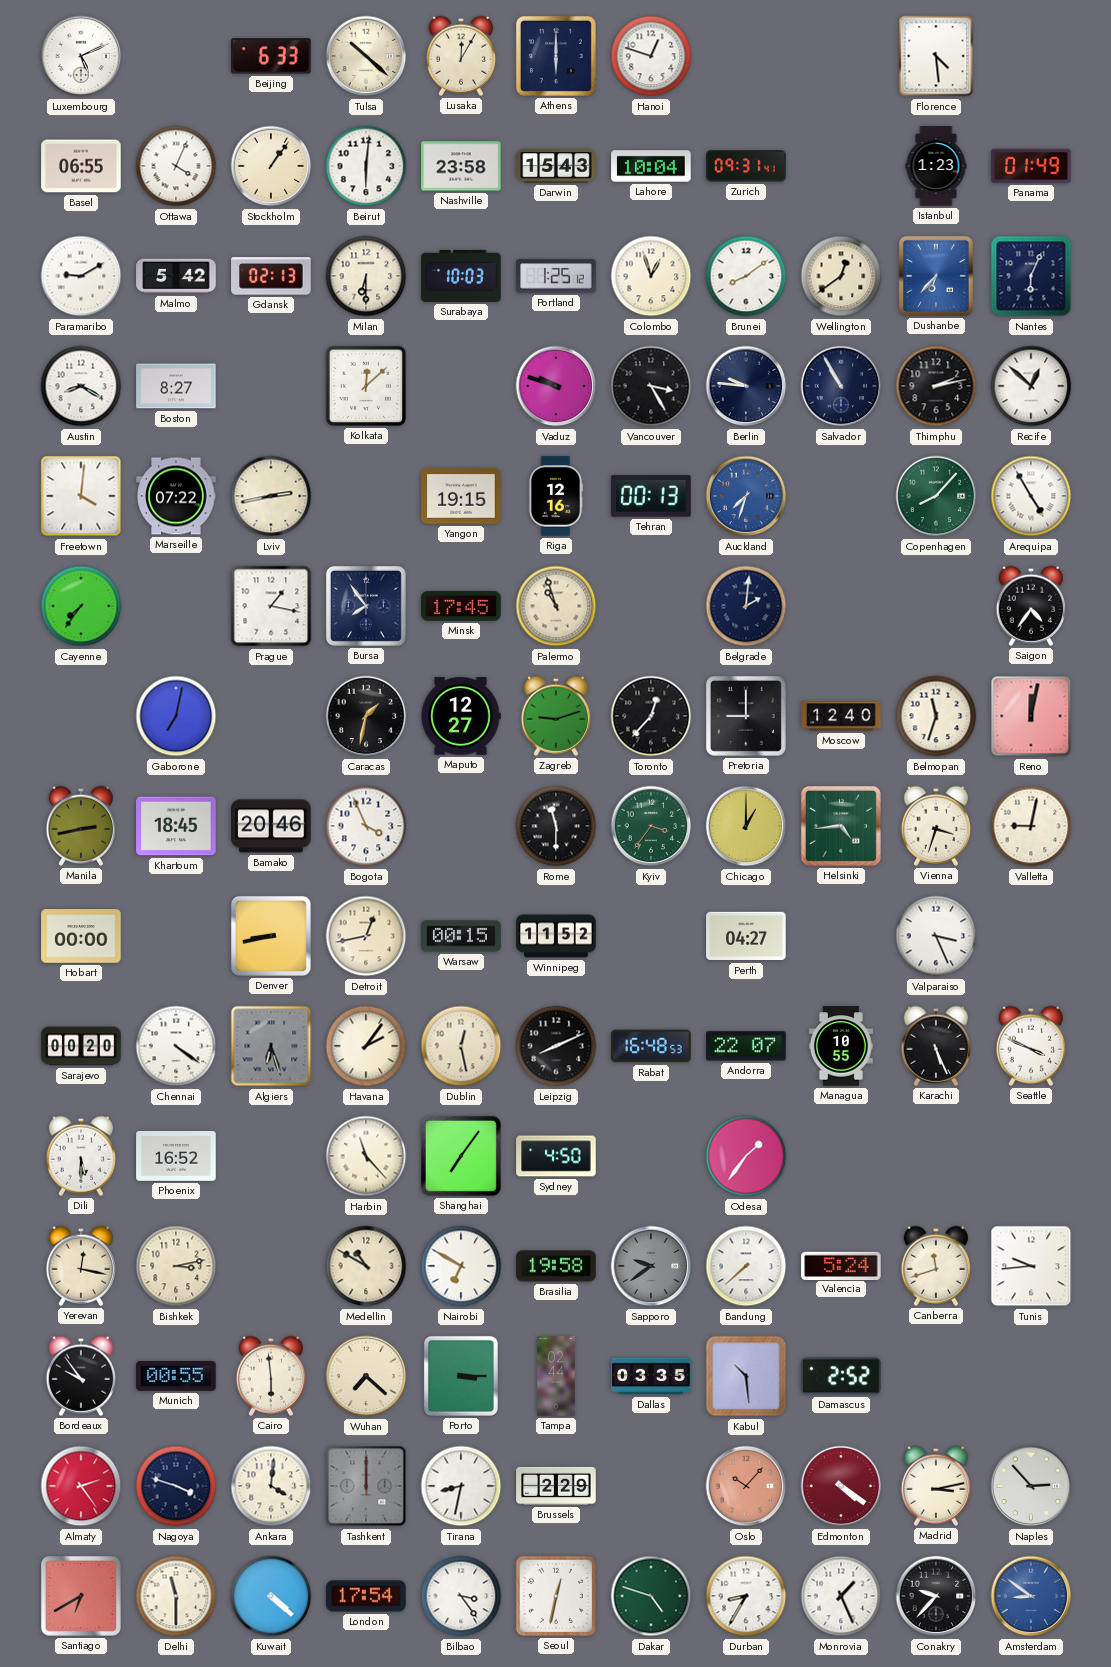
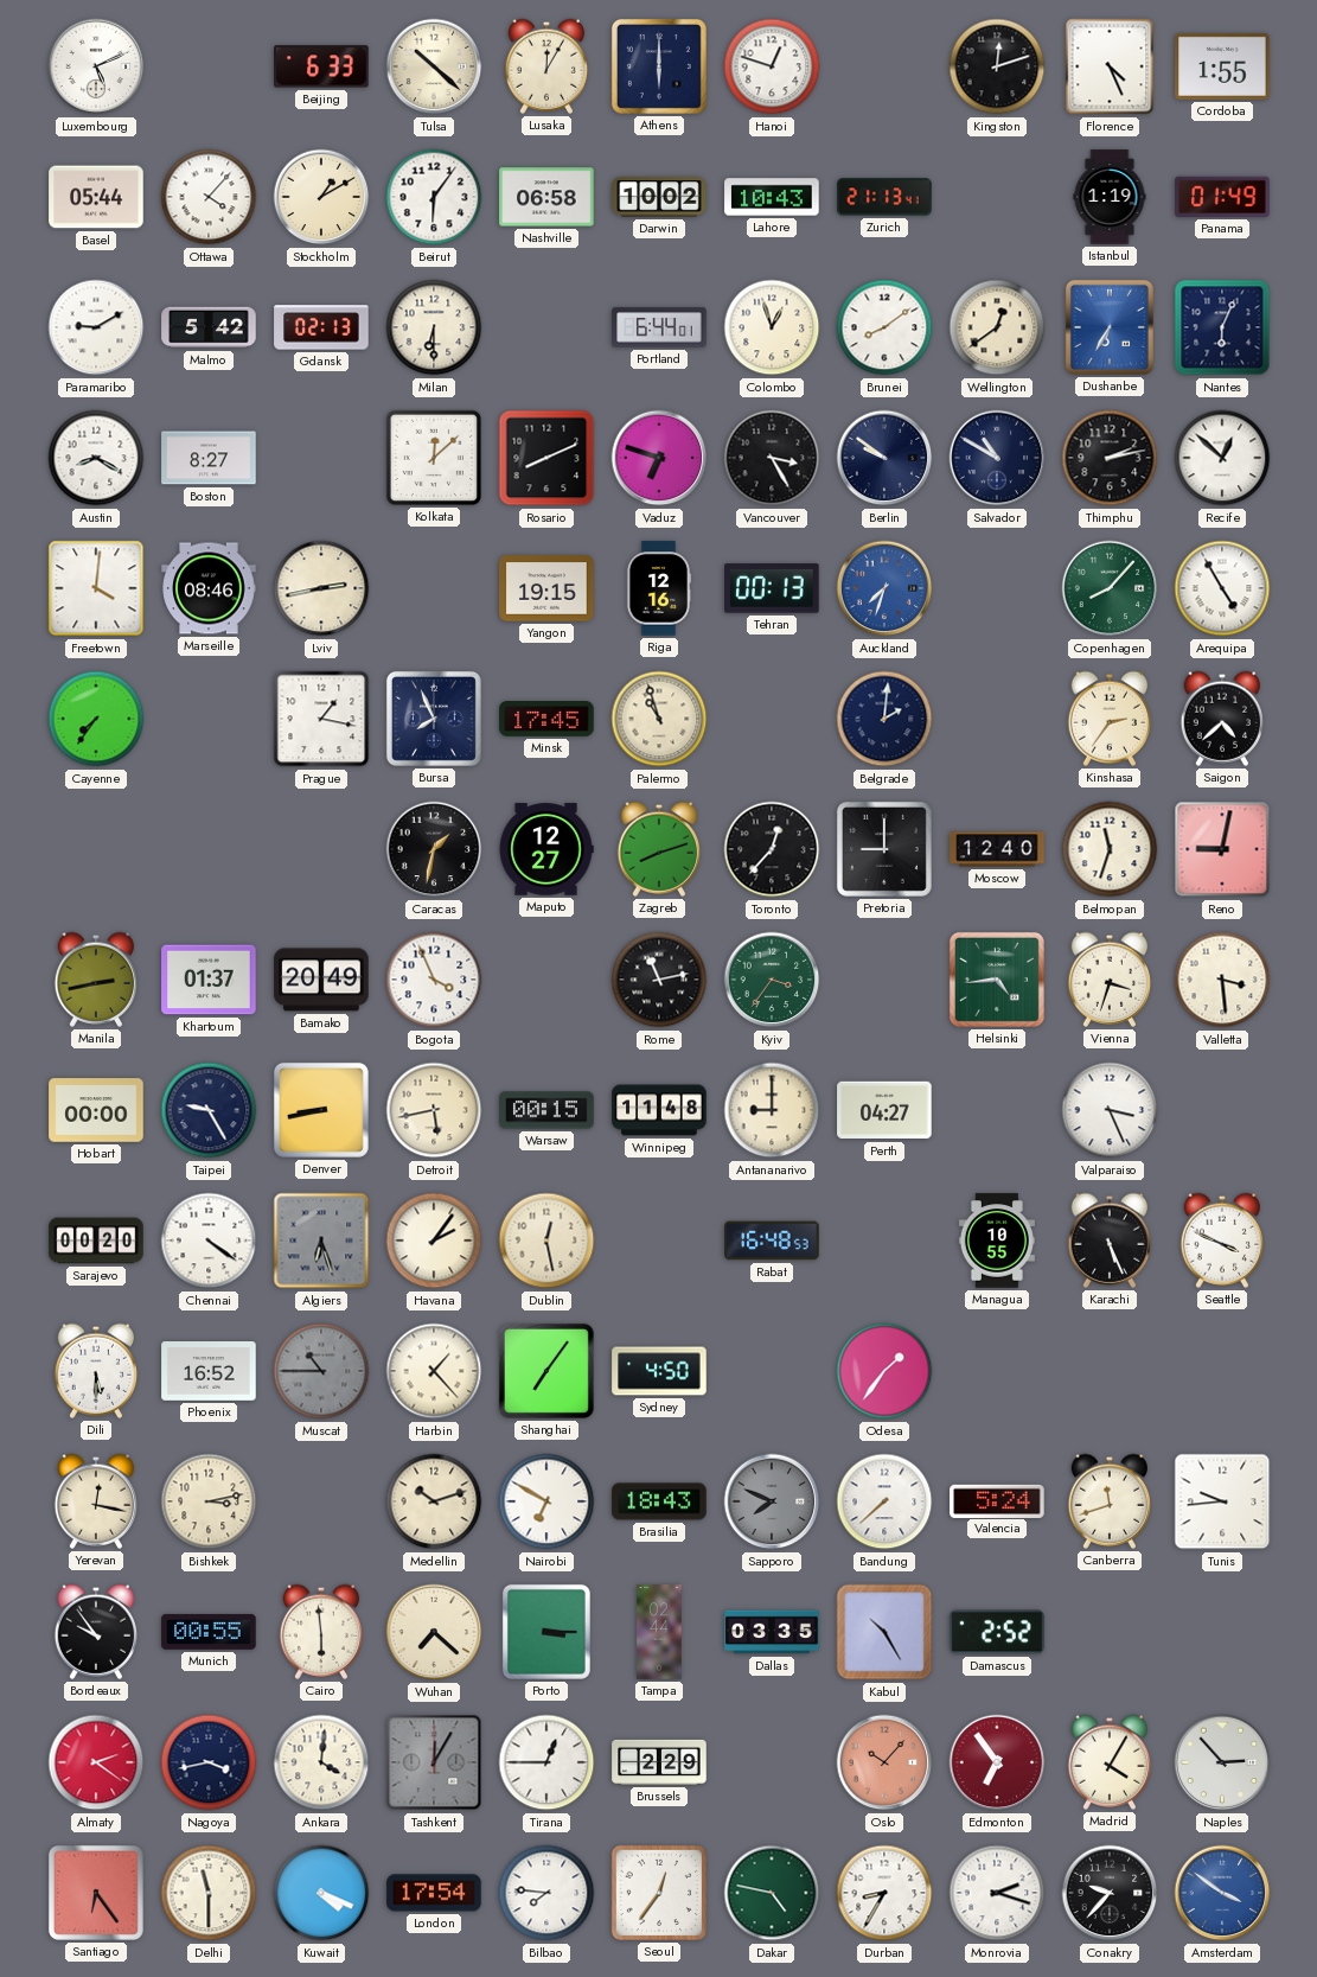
Kingston: none -> 12:12 (997, 66)
Florence: 4:29 -> 4:26 (1110, 66)
Cordoba: none -> 1:55 (1222, 66)
Basel: 06:55 -> 05:44 (96, 197)
Ottawa: 4:04 -> 4:07 (209, 197)
Stockholm: 1:06 -> 1:10 (321, 197)
Beirut: 6:01 -> 6:06 (434, 197)
Nashville: 23:58 -> 06:58 (546, 197)
Darwin: 15:43 -> 10:02 (659, 197)
Lahore: 10:04 -> 10:43 (772, 197)
Zurich: 09:31 -> 21:13 (884, 197)
Istanbul: 1:23 -> 1:19 (1110, 197)
Surabaya: 10:03 -> none (461, 276)
Portland: 1:25 -> 6:44 (659, 327)
Dushanbe: 6:37 -> 6:35 (1110, 327)
Rosario: none -> 8:11 (546, 458)
Vaduz: 9:48 -> 6:48 (659, 458)
Berlin: 9:46 -> 9:51 (884, 458)
Salvador: 10:55 -> 10:50 (997, 458)
Marseille: 07:22 -> 08:46 (209, 588)
Bursa: 7:54 -> 7:56 (434, 719)
Kinshasa: none -> 2:36 (1108, 719)
Saigon: 4:36 -> 4:38 (1221, 719)
Gaborone: 7:02 -> none (176, 716)
Zagreb: 9:12 -> 8:12 (658, 849)
Reno: 12:02 -> 9:02 (1222, 849)
Khartoum: 18:45 -> 01:37 (209, 980)
Bamako: 20:46 -> 20:49 (321, 980)
Rome: 11:30 -> 11:13 (659, 980)
Chicago: 1:00 -> none (746, 826)
Valletta: 9:02 -> 3:29 (1222, 980)
Taipei: none -> 9:25 (209, 1110)
Detroit: 12:43 -> 5:43 (434, 1110)
Winnipeg: 11:52 -> 11:48 (659, 1110)
Antananarivo: none -> 9:00 (772, 1110)
Leipzig: 8:11 -> none (556, 1046)
Andorra: 22:07 -> none (746, 1046)
Muscat: none -> 10:45 (321, 1371)
Harbin: 11:23 -> 1:23 (434, 1371)
Medellin: 10:50 -> 10:12 (434, 1501)
Brasilia: 19:58 -> 18:43 (659, 1501)
Sapporo: 9:39 -> 7:49 (772, 1501)
Kabul: 10:29 -> 10:25 (884, 1632)
Almaty: 2:24 -> 2:21 (96, 1762)
Nagoya: 3:48 -> 3:43 (209, 1762)
Tashkent: 12:00 -> 12:05 (434, 1762)
Tirana: 8:32 -> 12:45 (546, 1762)
Edmonton: 4:21 -> 6:54 (997, 1762)
Madrid: 3:13 -> 4:05 (1108, 1762)
Santiago: 6:40 -> 6:24 (96, 1893)
Kuwait: 4:22 -> 4:19 (321, 1893)
Bilbao: 3:24 -> 7:46 (546, 1893)
Seoul: 12:32 -> 12:36 (659, 1893)
Dakar: 4:48 -> 4:47 (772, 1893)
Monrovia: 1:26 -> 2:18 (997, 1893)
Amsterdam: 8:51 -> 3:51 (1222, 1893)
